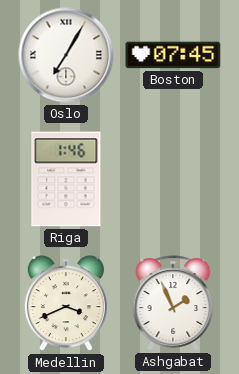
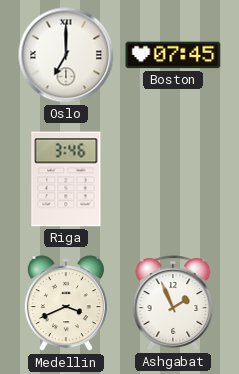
Oslo: 7:05 -> 7:00 (66, 55)
Riga: 1:46 -> 3:46 (66, 179)
